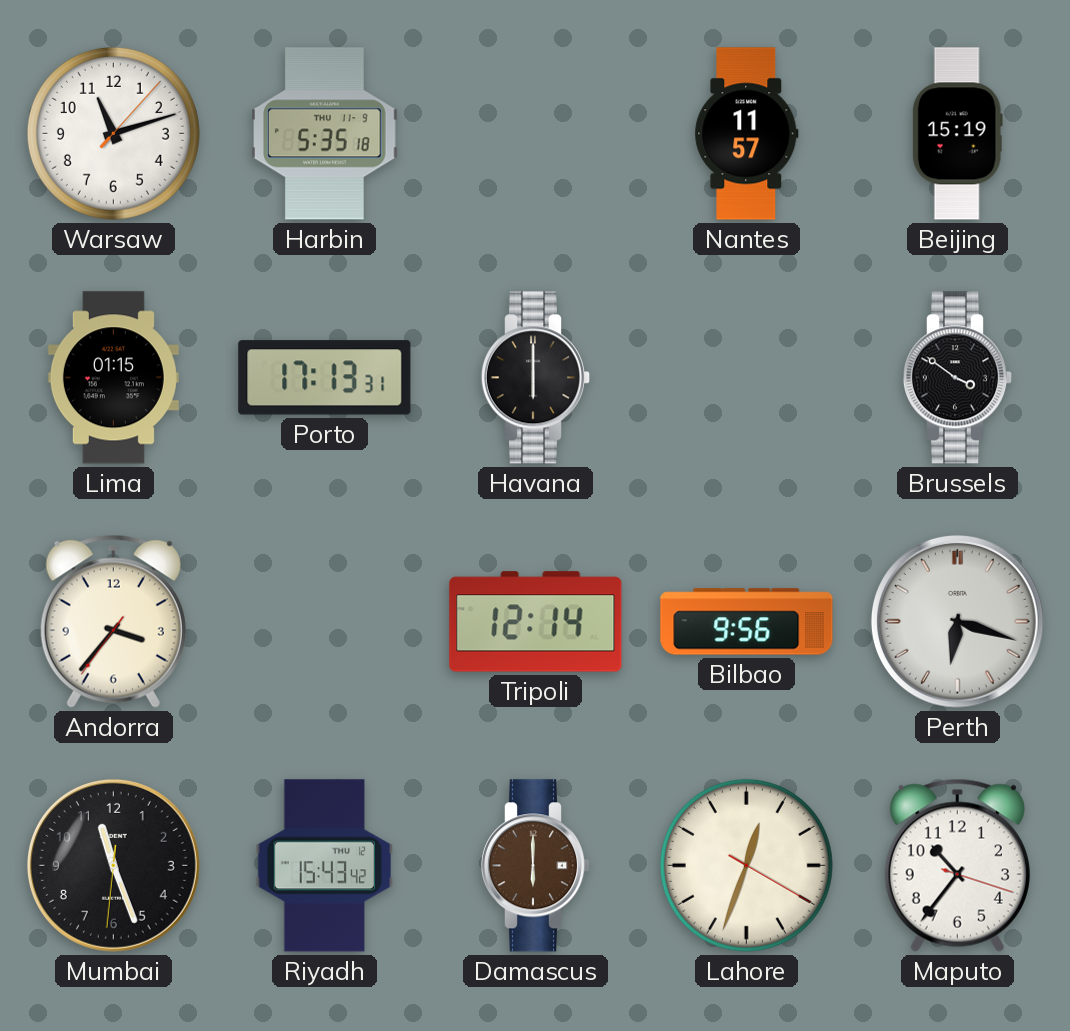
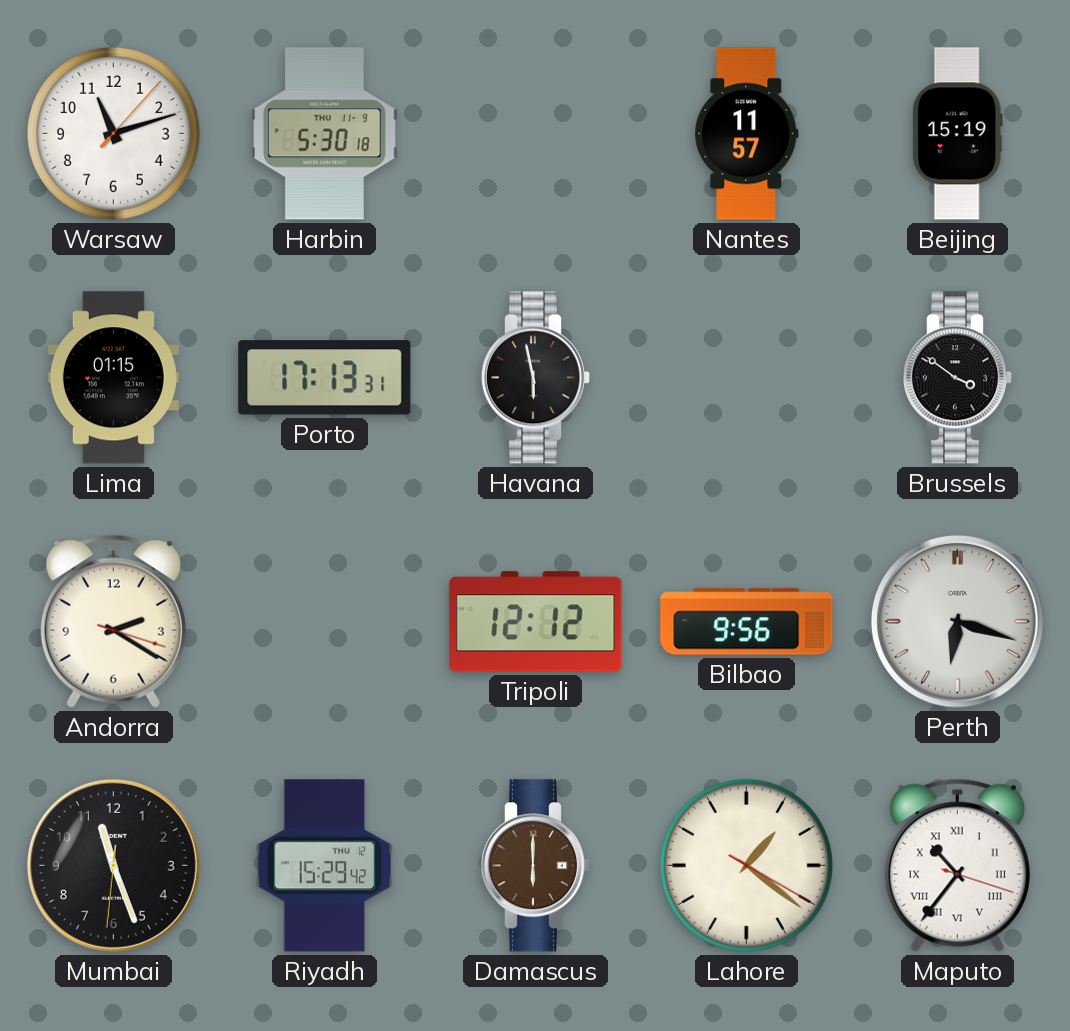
Harbin: 5:35 -> 5:30 (325, 134)
Havana: 6:00 -> 5:58 (536, 378)
Andorra: 3:36 -> 2:20 (113, 621)
Tripoli: 12:14 -> 12:12 (536, 622)
Riyadh: 15:43 -> 15:29 (325, 866)
Lahore: 12:33 -> 1:21 (746, 865)
Maputo numerals: Arabic -> Roman (957, 865)
